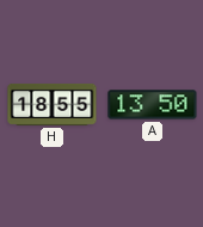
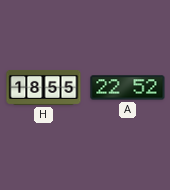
A: 13:50 -> 22:52 (128, 88)
